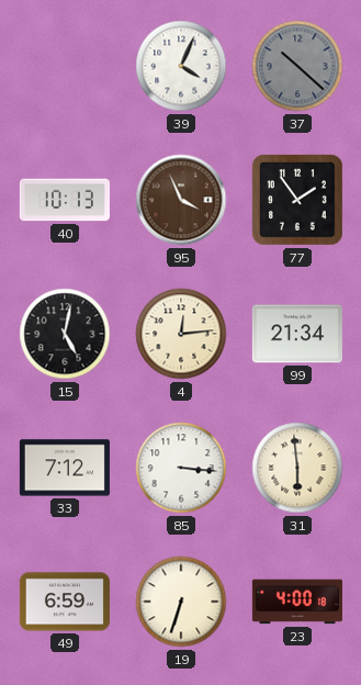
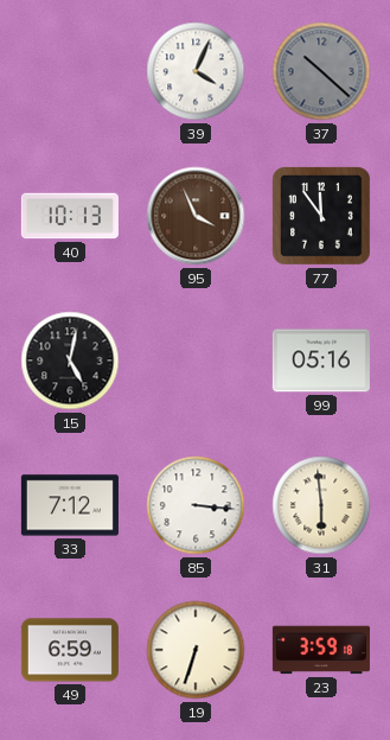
77: 1:54 -> 11:54 (322, 217)
4: 12:14 -> none (181, 334)
99: 21:34 -> 05:16 (321, 361)
23: 4:00 -> 3:59 (321, 650)
